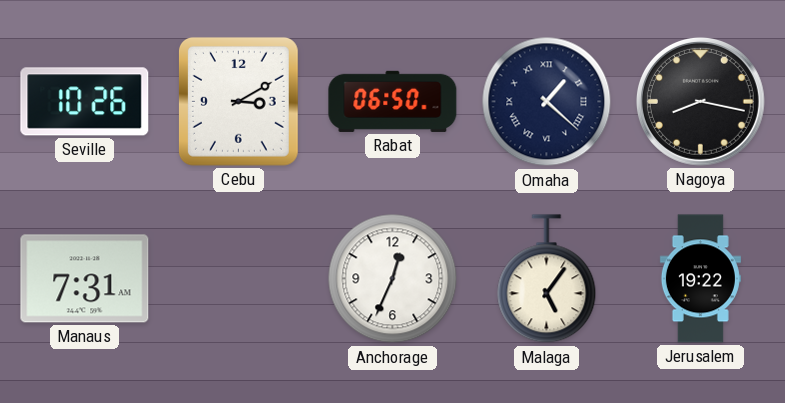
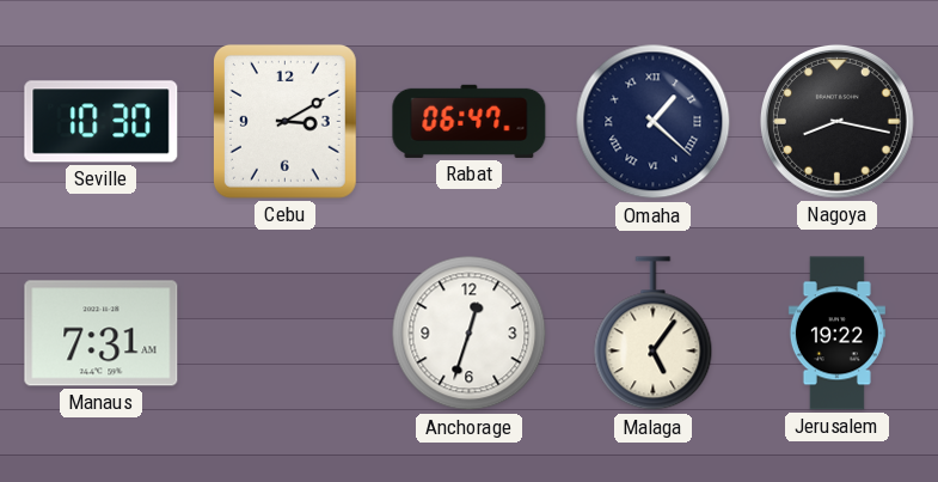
Seville: 10:26 -> 10:30 (102, 122)
Rabat: 06:50 -> 06:47 (470, 121)
Anchorage: 12:34 -> 12:33 (470, 334)
